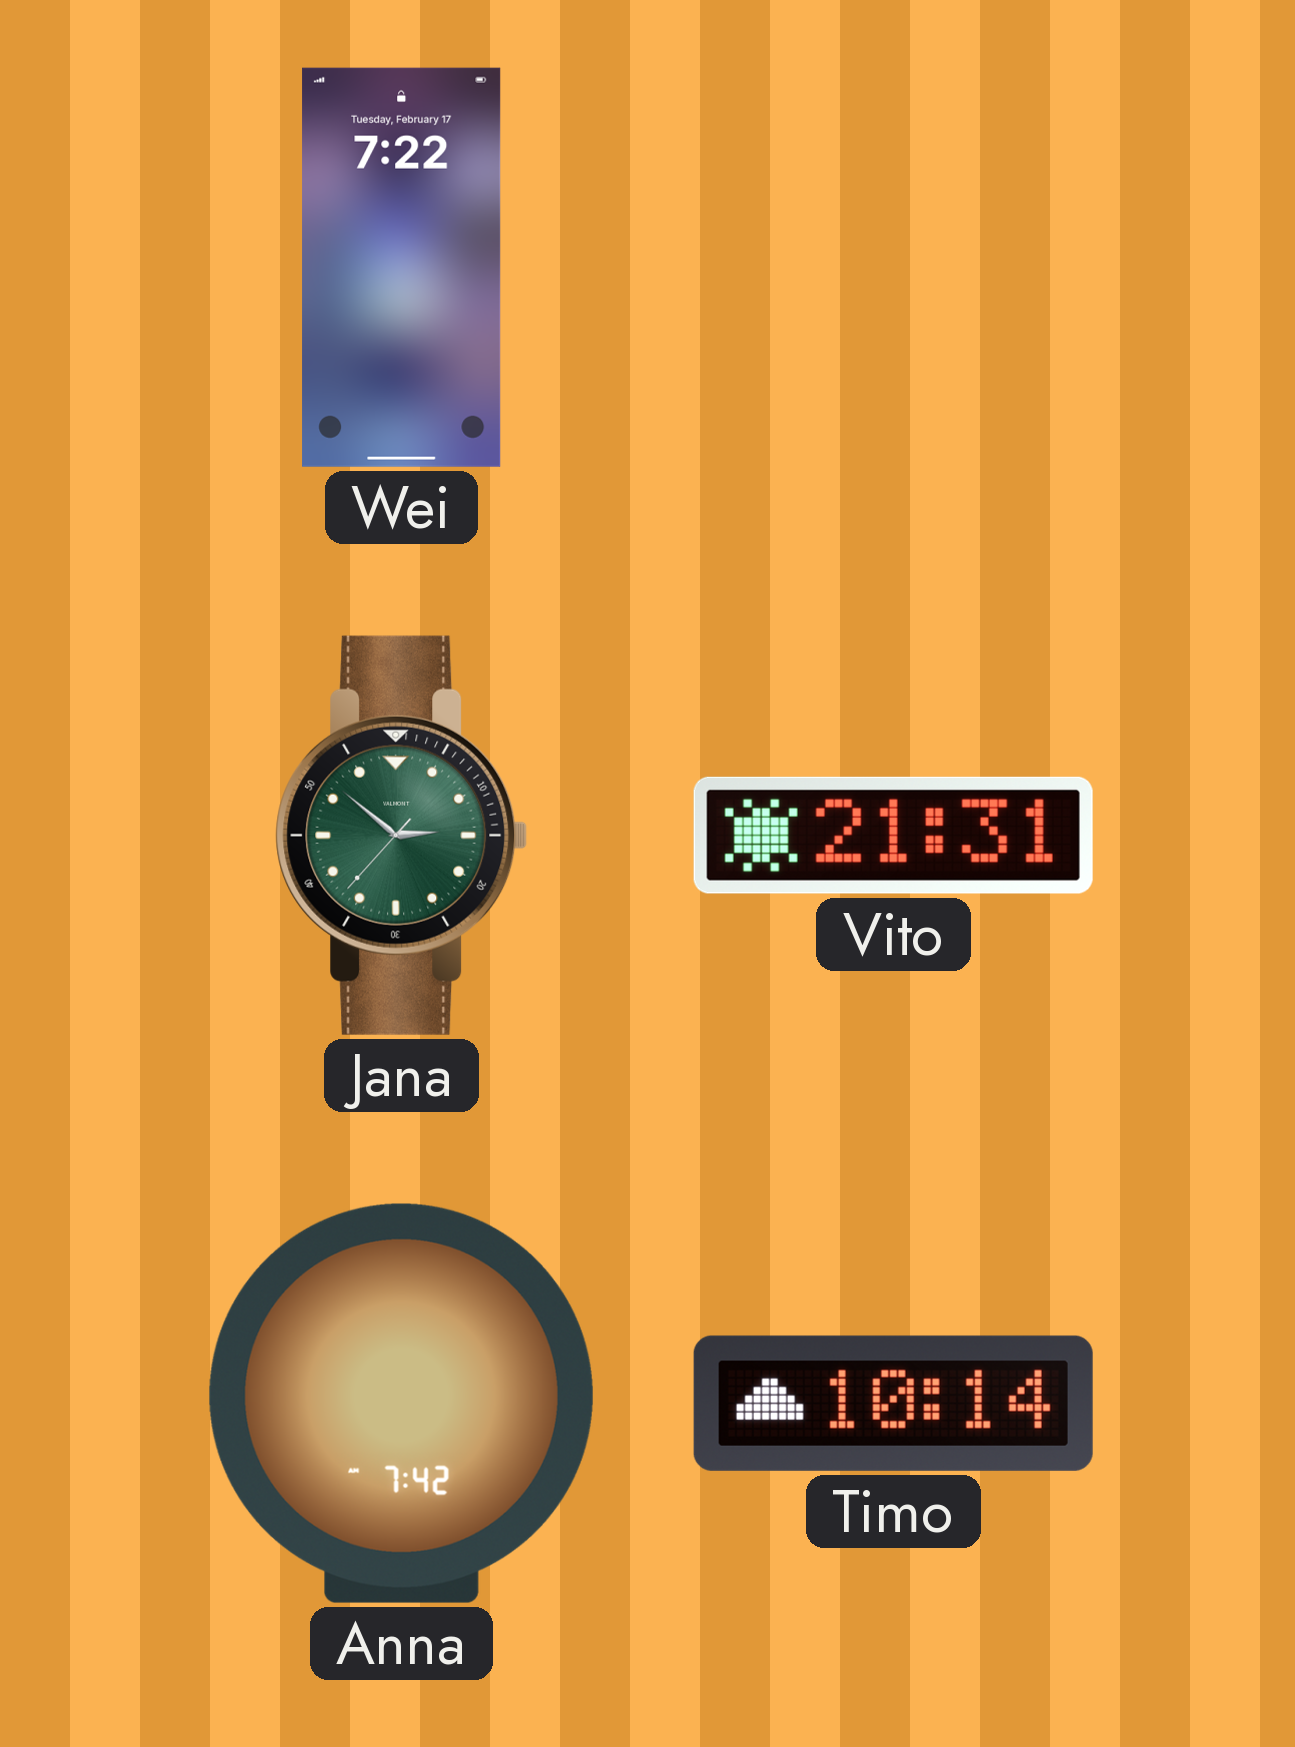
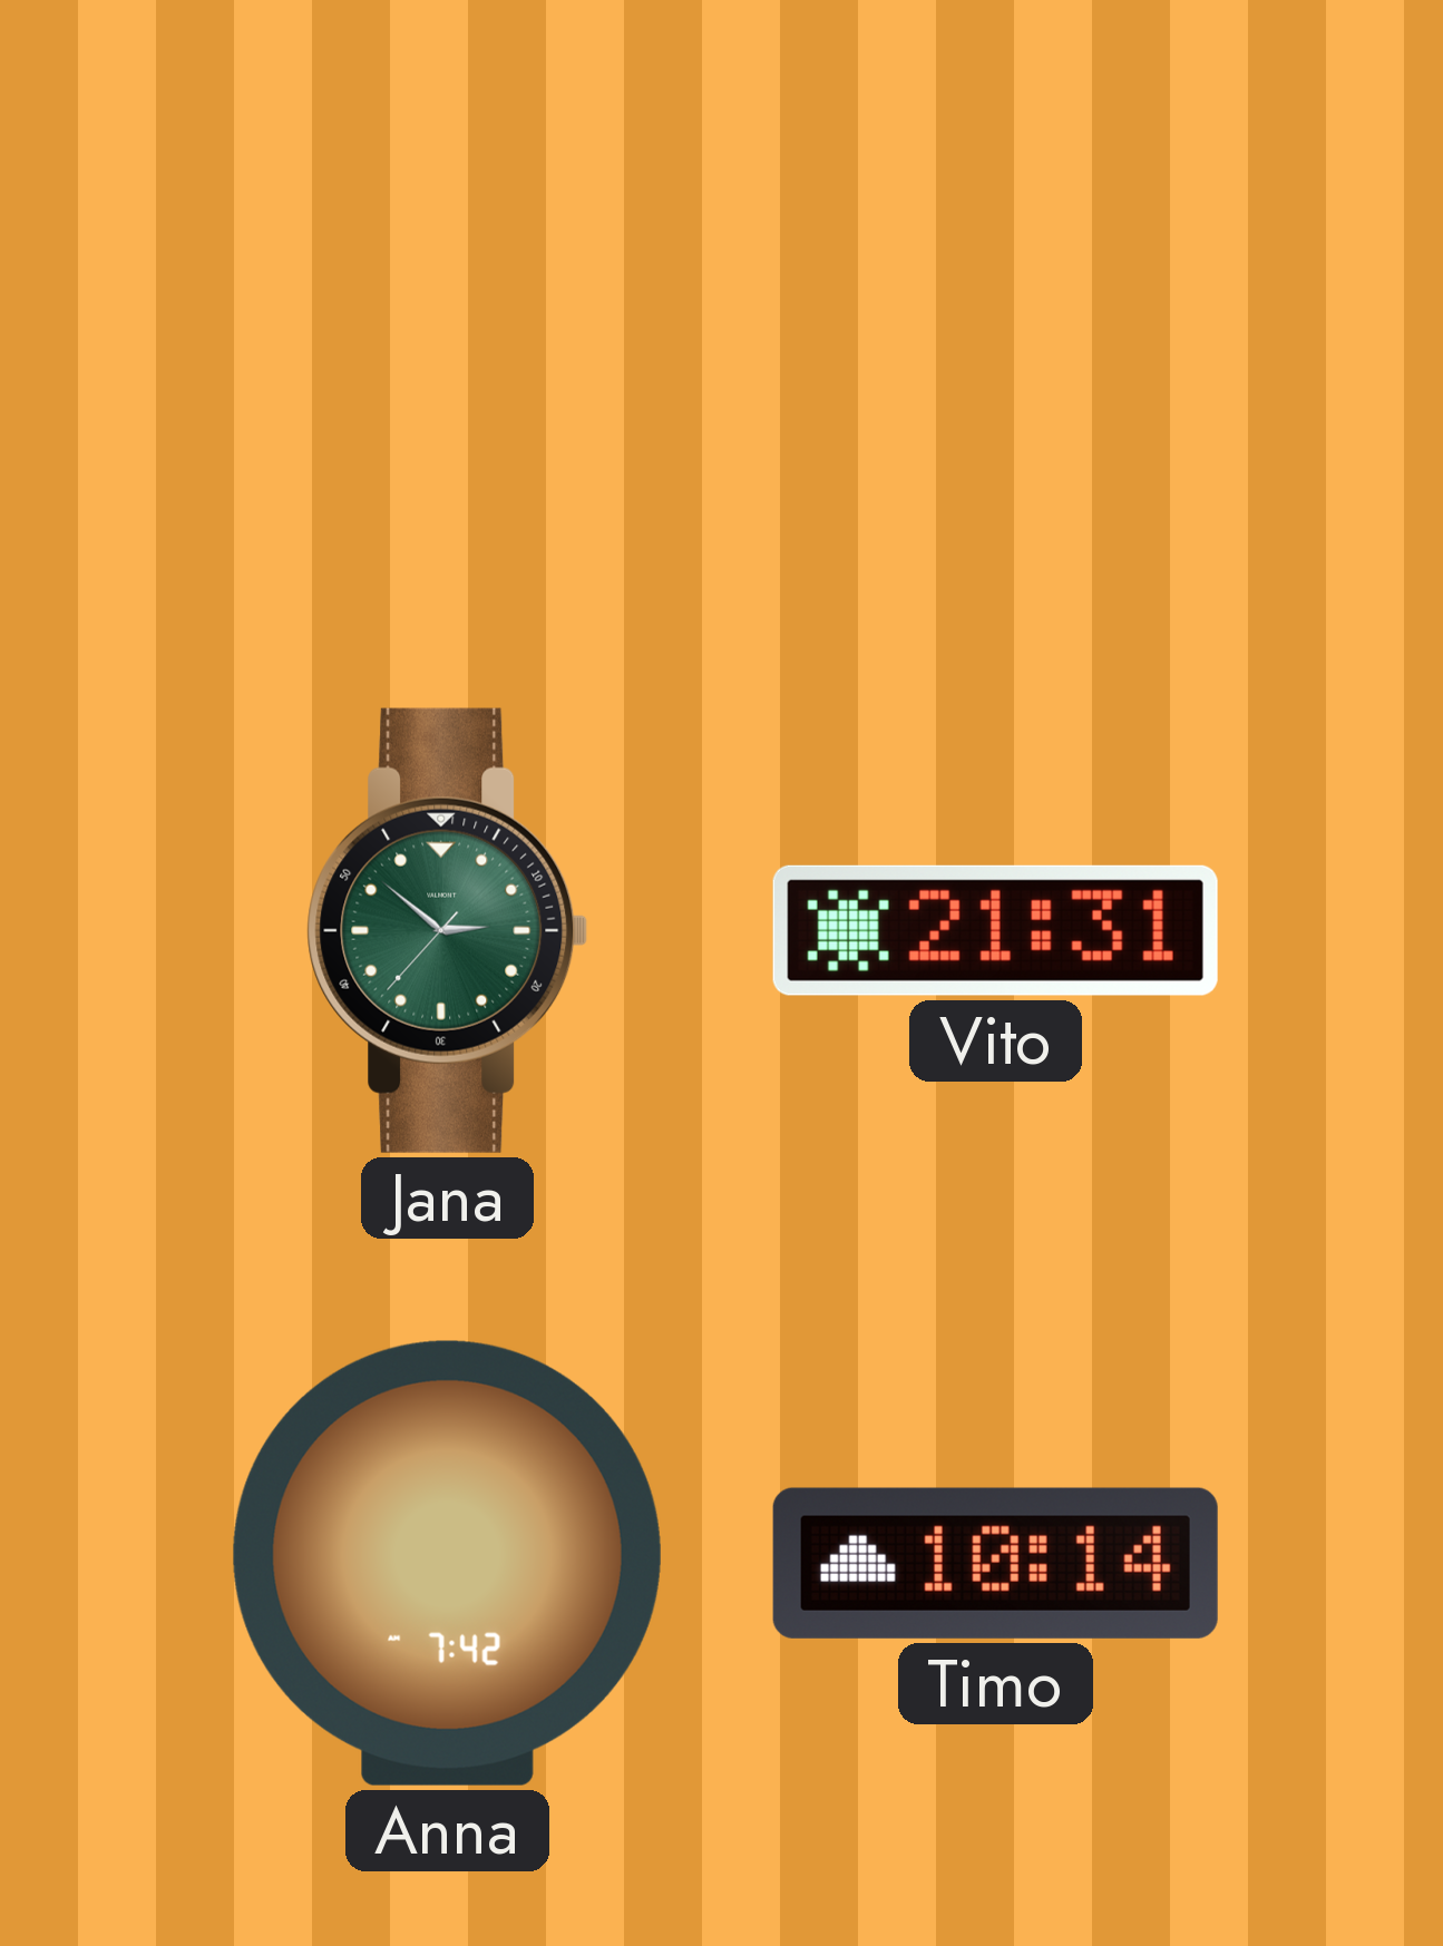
Wei: 7:22 -> none (402, 267)
